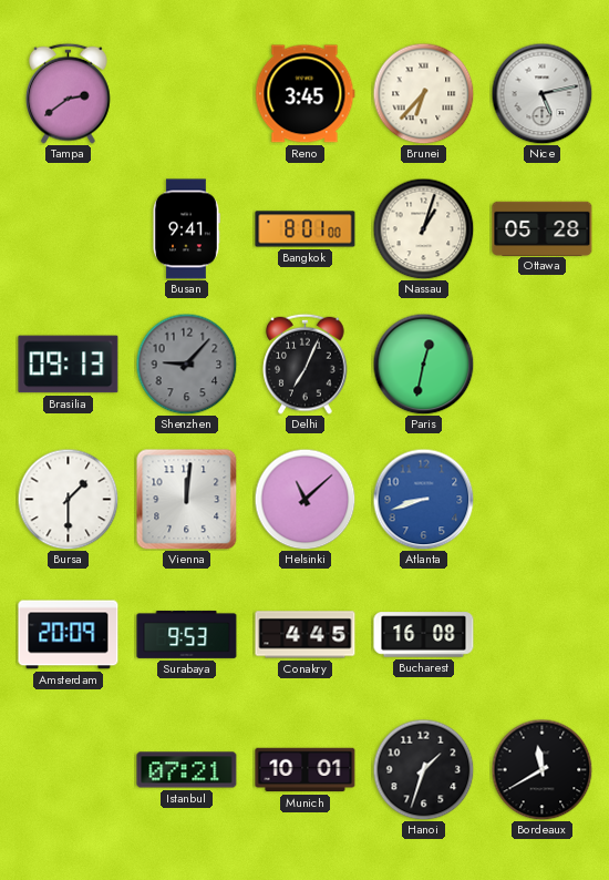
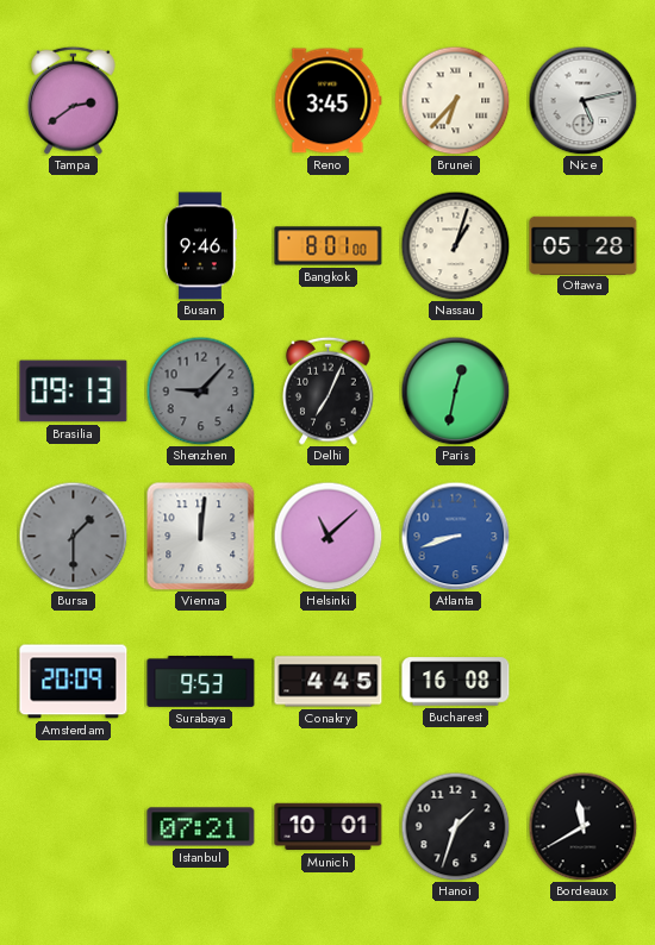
Busan: 9:41 -> 9:46 (200, 246)
Bursa dial: white -> grey (73, 536)
